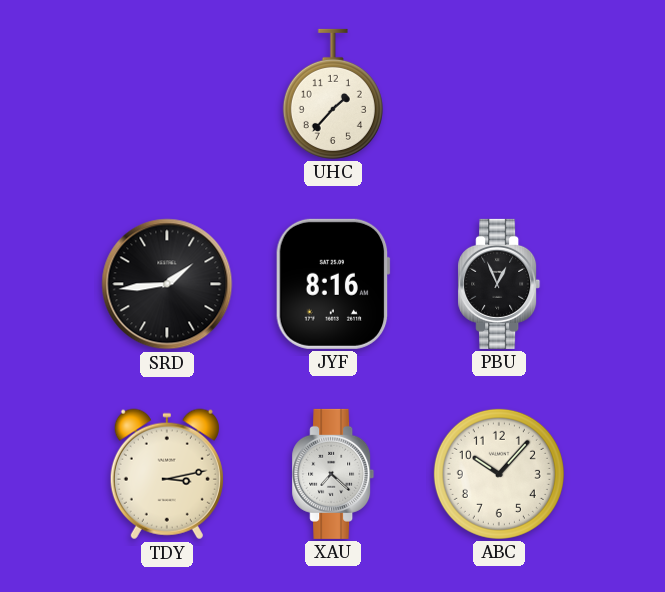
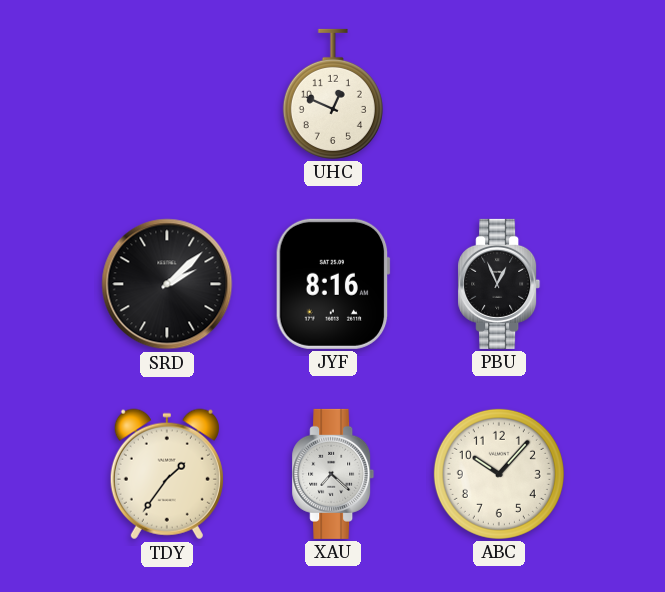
UHC: 1:37 -> 12:49 (333, 94)
SRD: 1:44 -> 2:08 (167, 284)
TDY: 3:13 -> 1:36 (167, 474)
